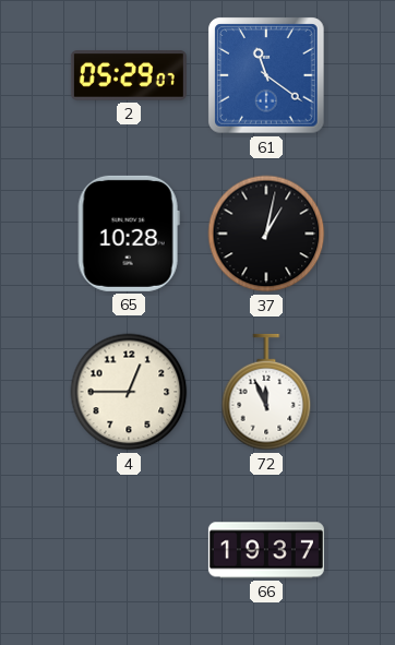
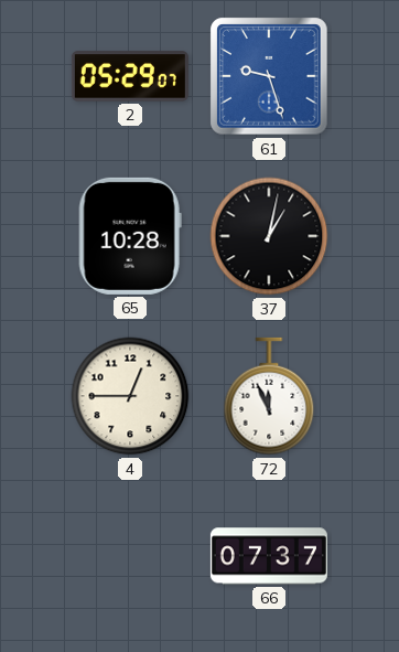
61: 11:21 -> 9:27 (269, 76)
66: 19:37 -> 07:37 (269, 556)
